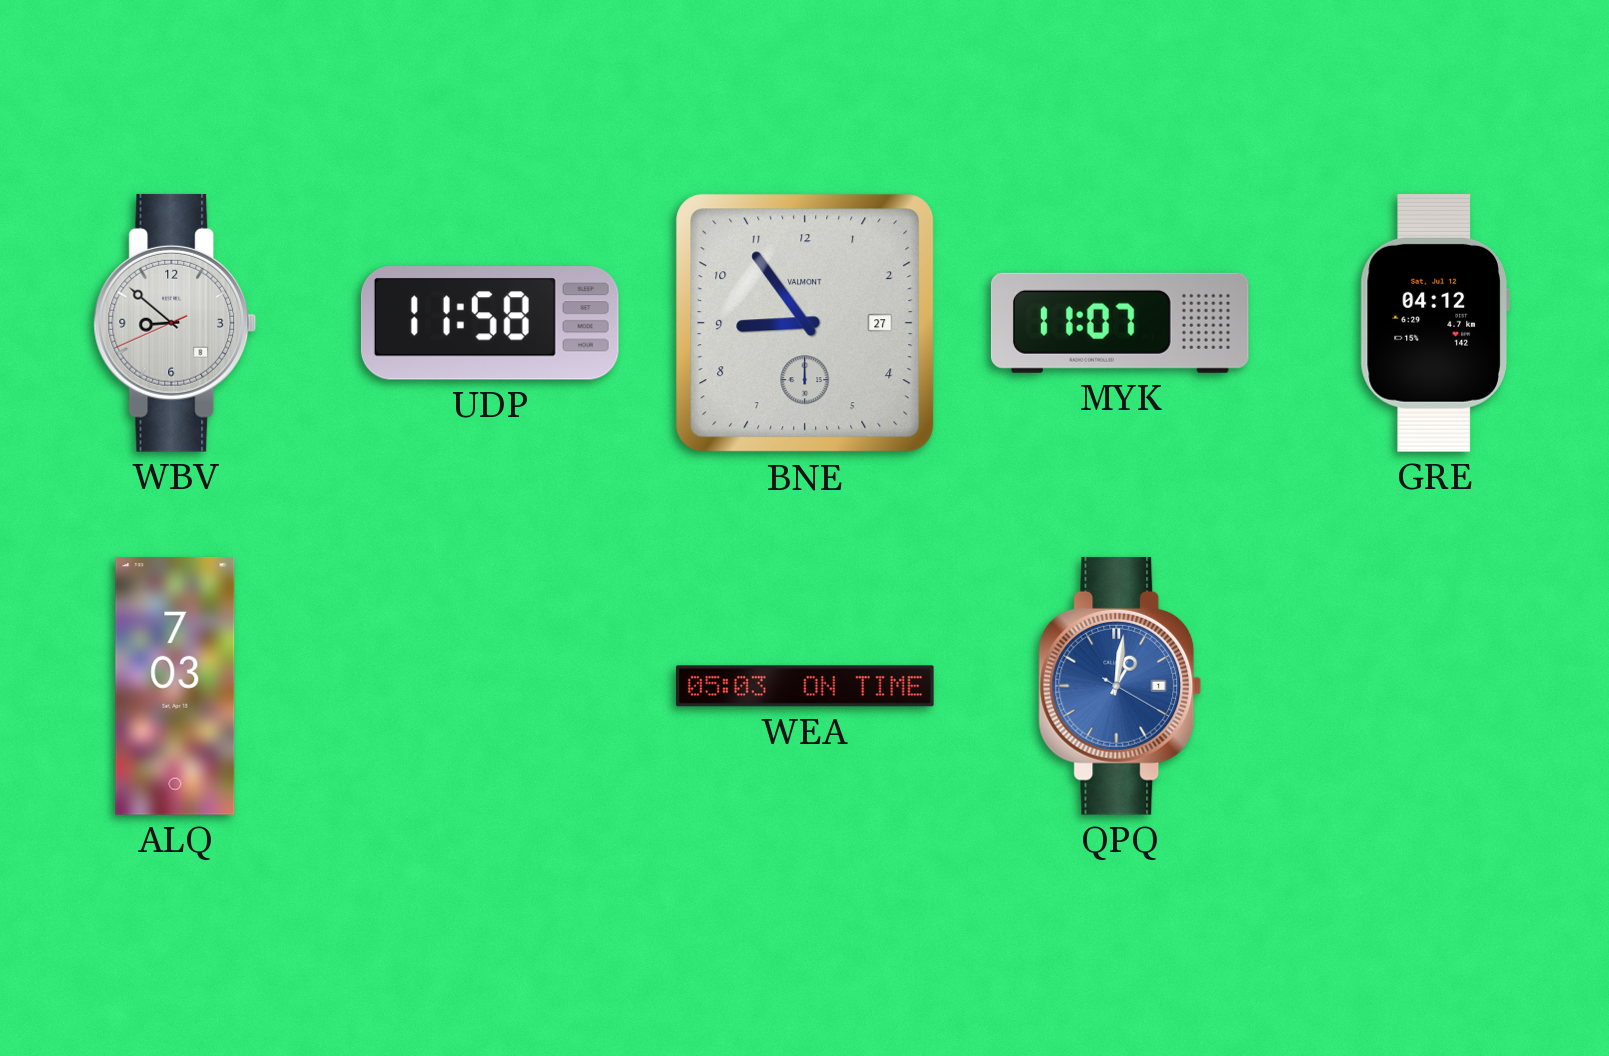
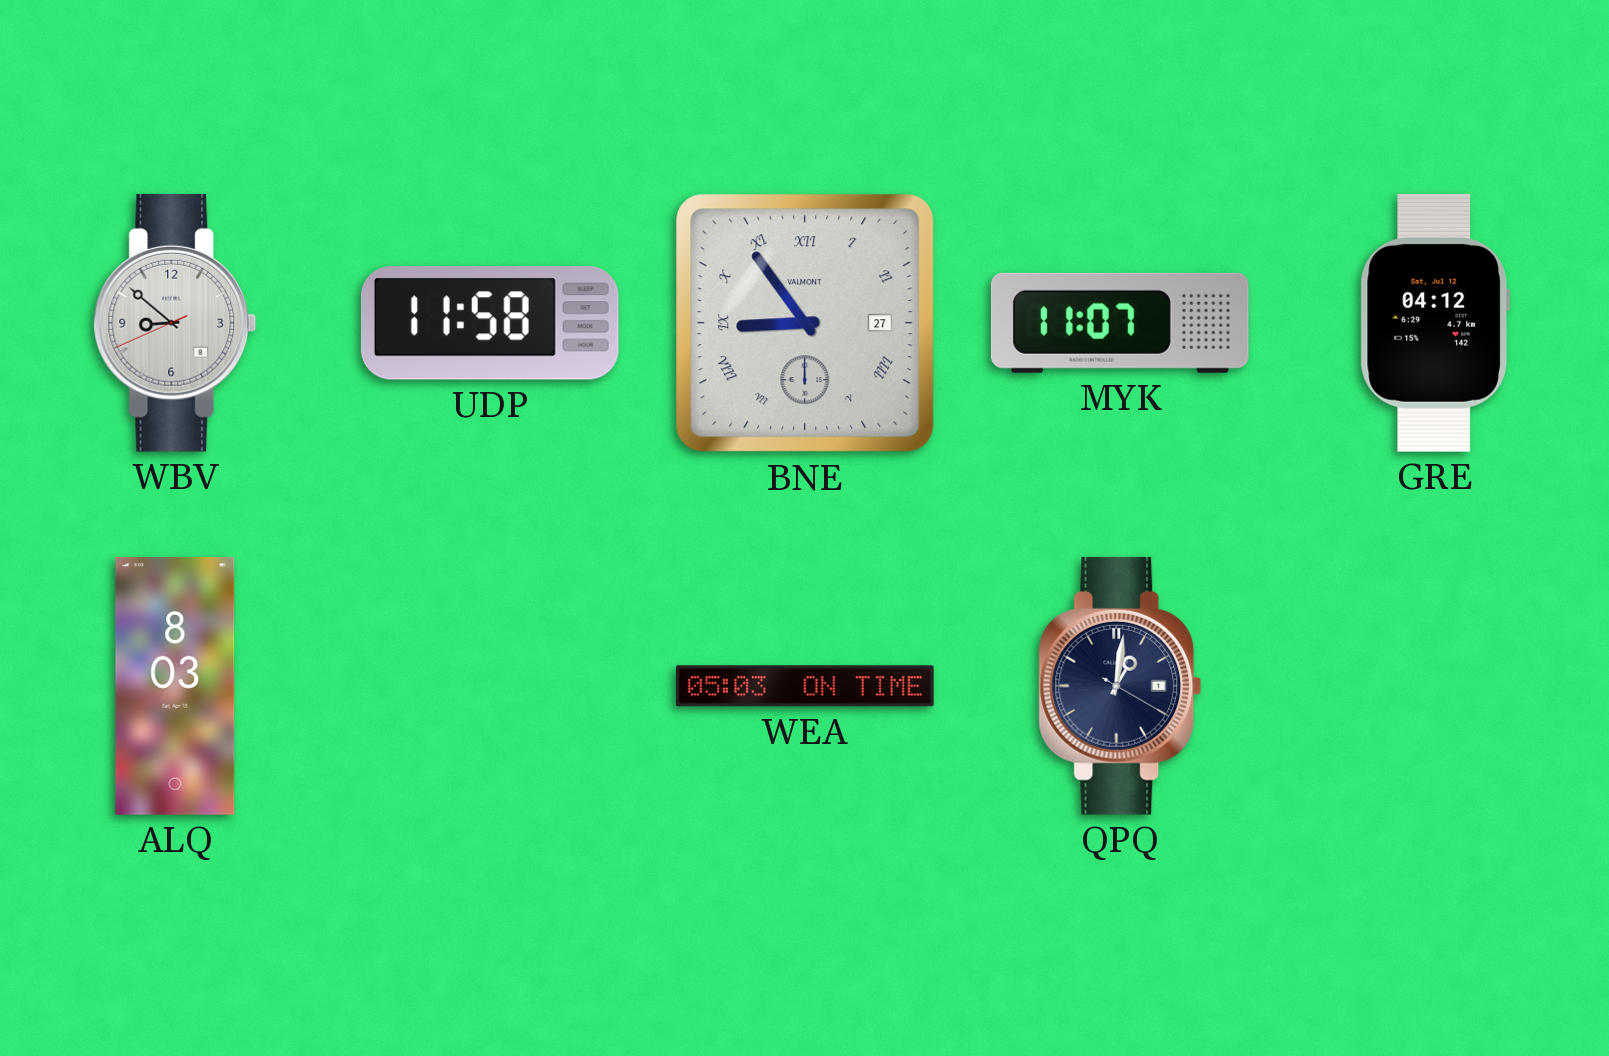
BNE numerals: Arabic -> Roman (805, 323)
ALQ: 7:03 -> 8:03 (175, 686)
QPQ dial: blue -> navy (1120, 686)
